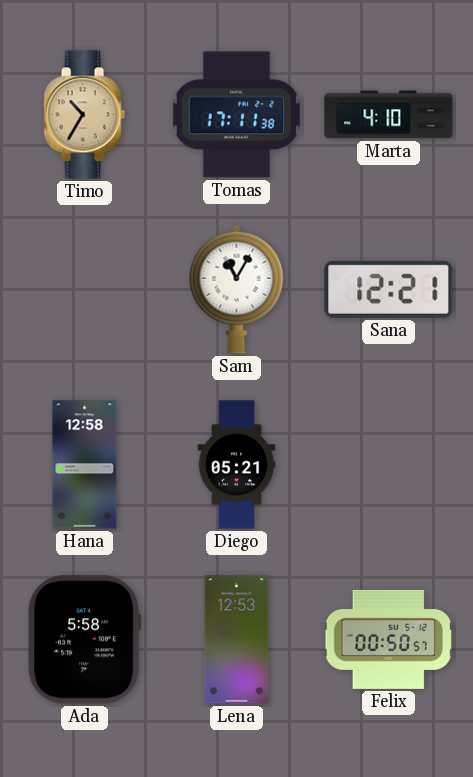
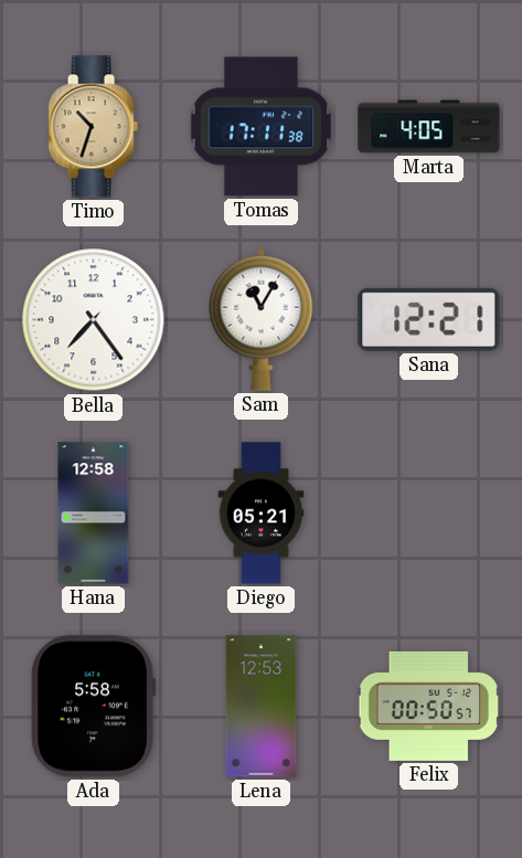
Timo: 10:35 -> 10:33 (93, 127)
Marta: 4:10 -> 4:05 (429, 127)
Bella: none -> 7:24 (94, 320)
